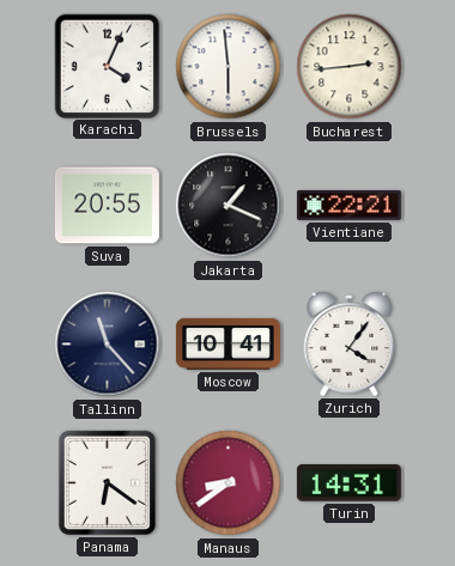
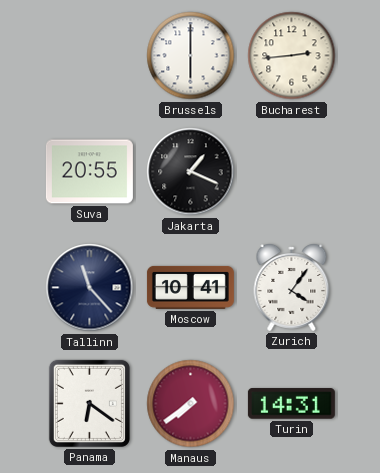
Karachi: 4:04 -> none (107, 66)
Brussels: 5:59 -> 6:00 (191, 56)
Vientiane: 22:21 -> none (348, 205)
Manaus: 8:39 -> 7:39 (191, 404)
